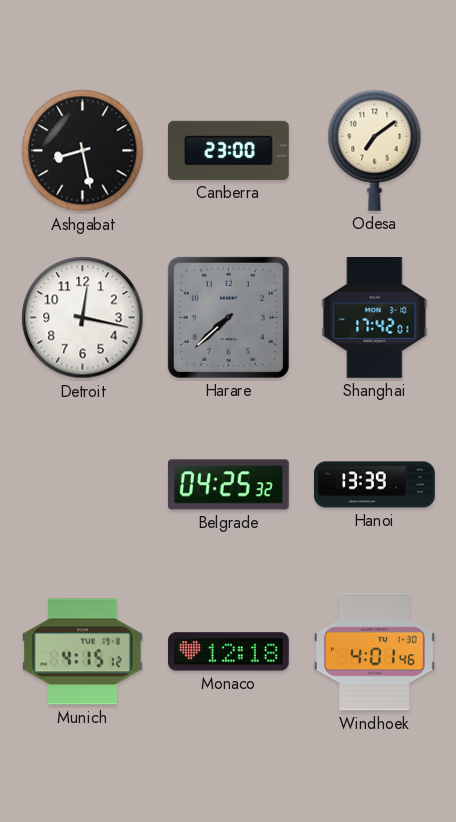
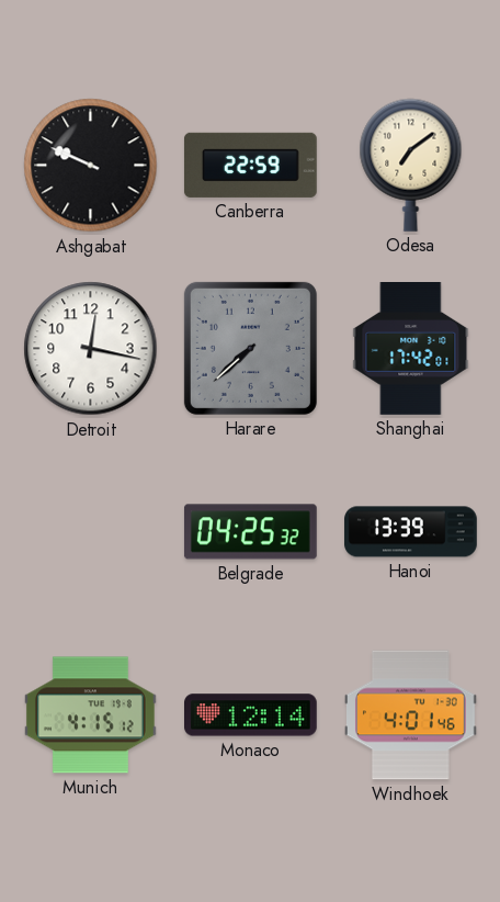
Ashgabat: 8:28 -> 9:49 (91, 166)
Canberra: 23:00 -> 22:59 (250, 165)
Monaco: 12:18 -> 12:14 (251, 715)
